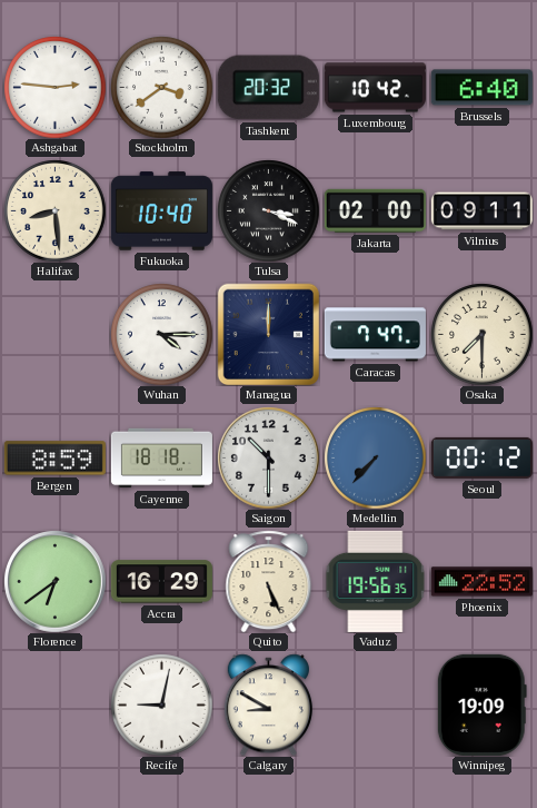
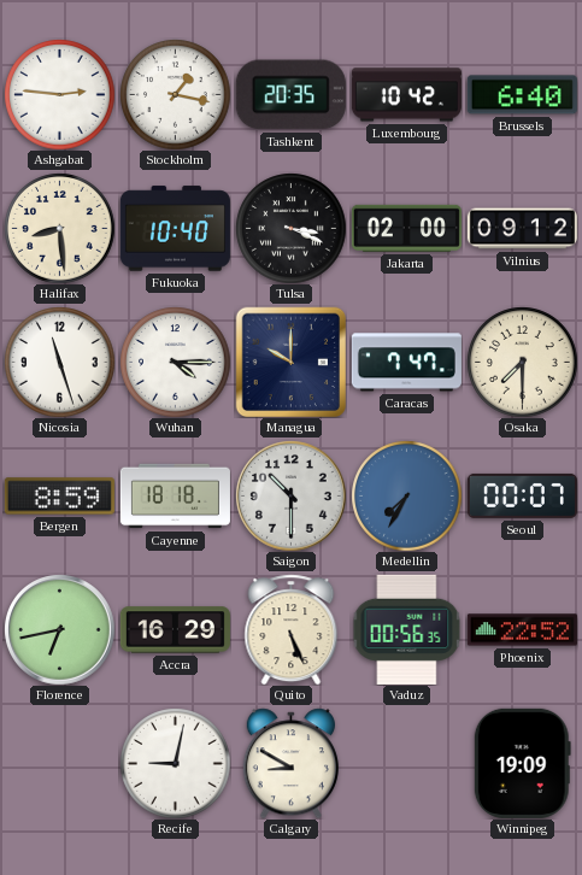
Stockholm: 3:39 -> 1:17 (175, 94)
Tashkent: 20:32 -> 20:35 (290, 95)
Vilnius: 09:11 -> 09:12 (522, 229)
Nicosia: none -> 11:27 (59, 362)
Managua: 12:00 -> 10:00 (290, 362)
Medellin: 7:37 -> 7:35 (406, 495)
Seoul: 00:12 -> 00:07 (522, 495)
Florence: 6:39 -> 6:43 (60, 630)
Vaduz: 19:56 -> 00:56 (407, 629)
